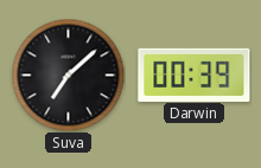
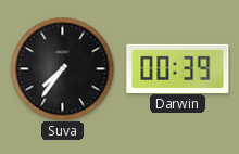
Suva: 7:08 -> 7:36 (62, 68)
